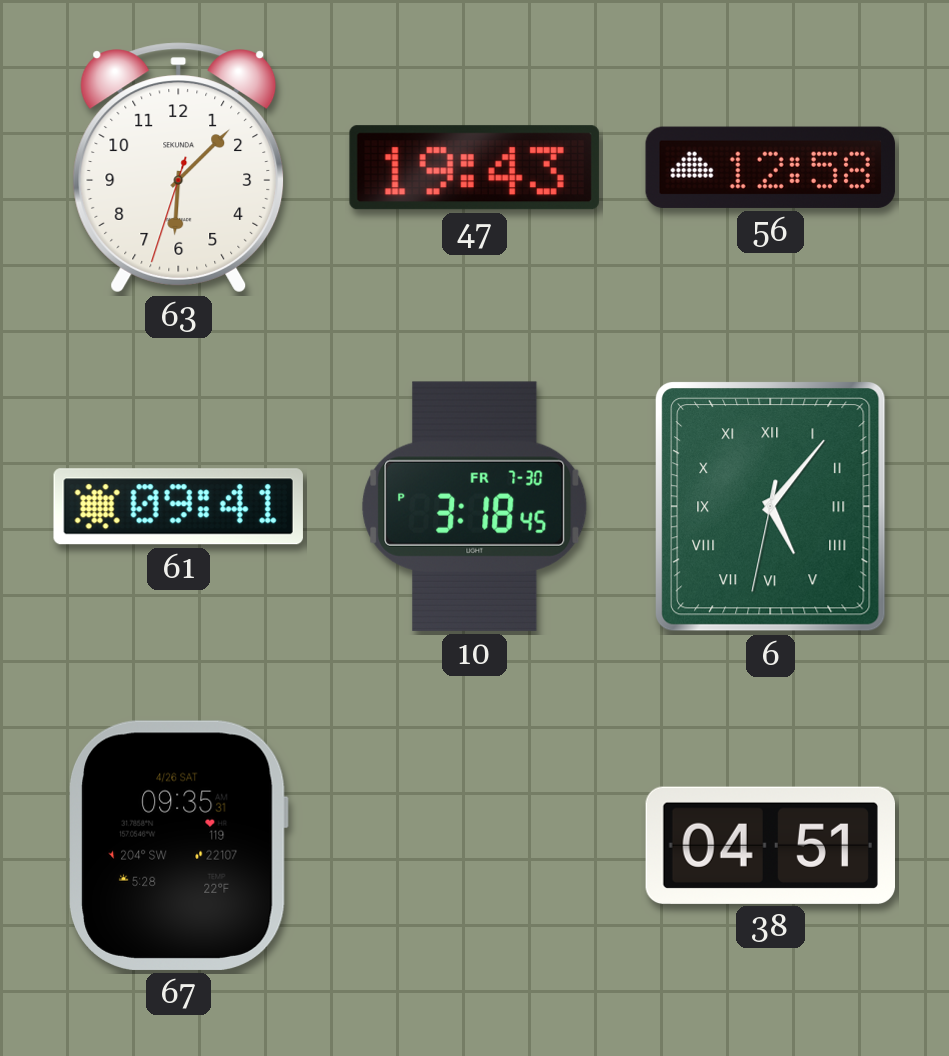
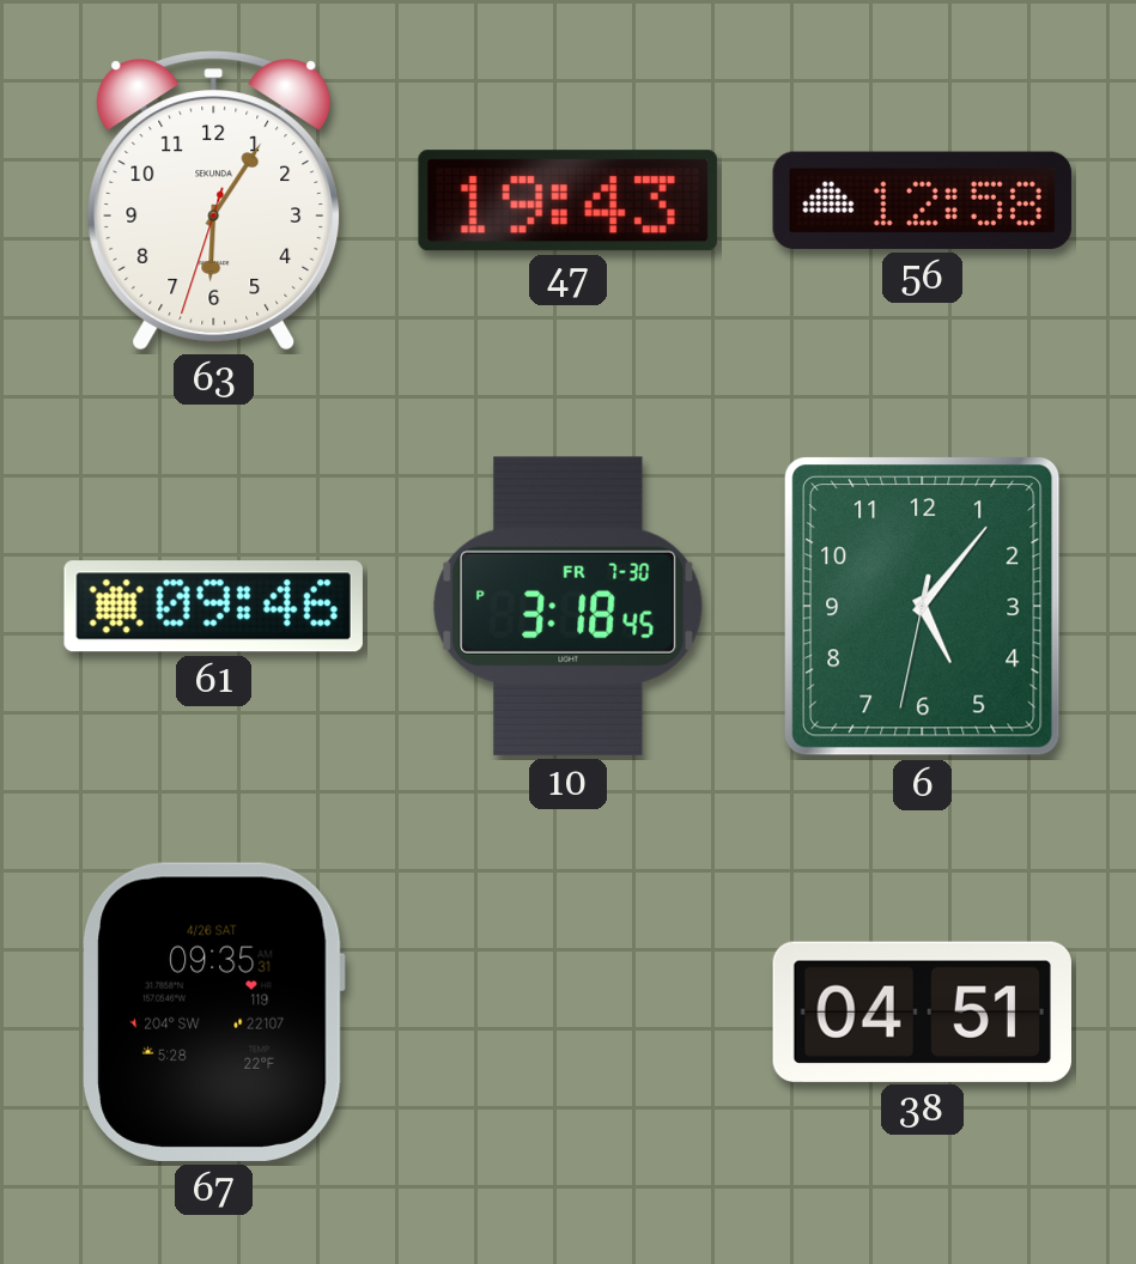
63: 6:07 -> 6:05 (214, 201)
61: 09:41 -> 09:46 (213, 607)
6 numerals: Roman -> Arabic (923, 607)
